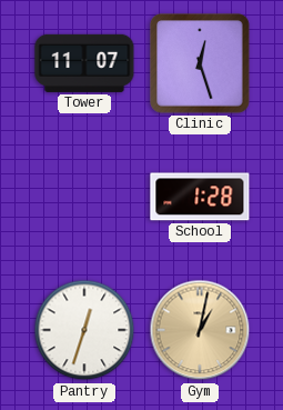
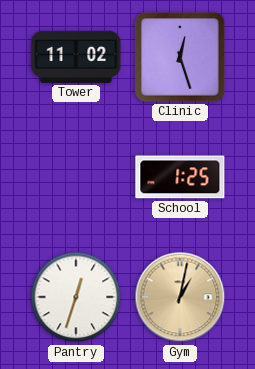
Tower: 11:07 -> 11:02 (76, 57)
School: 1:28 -> 1:25 (180, 177)
